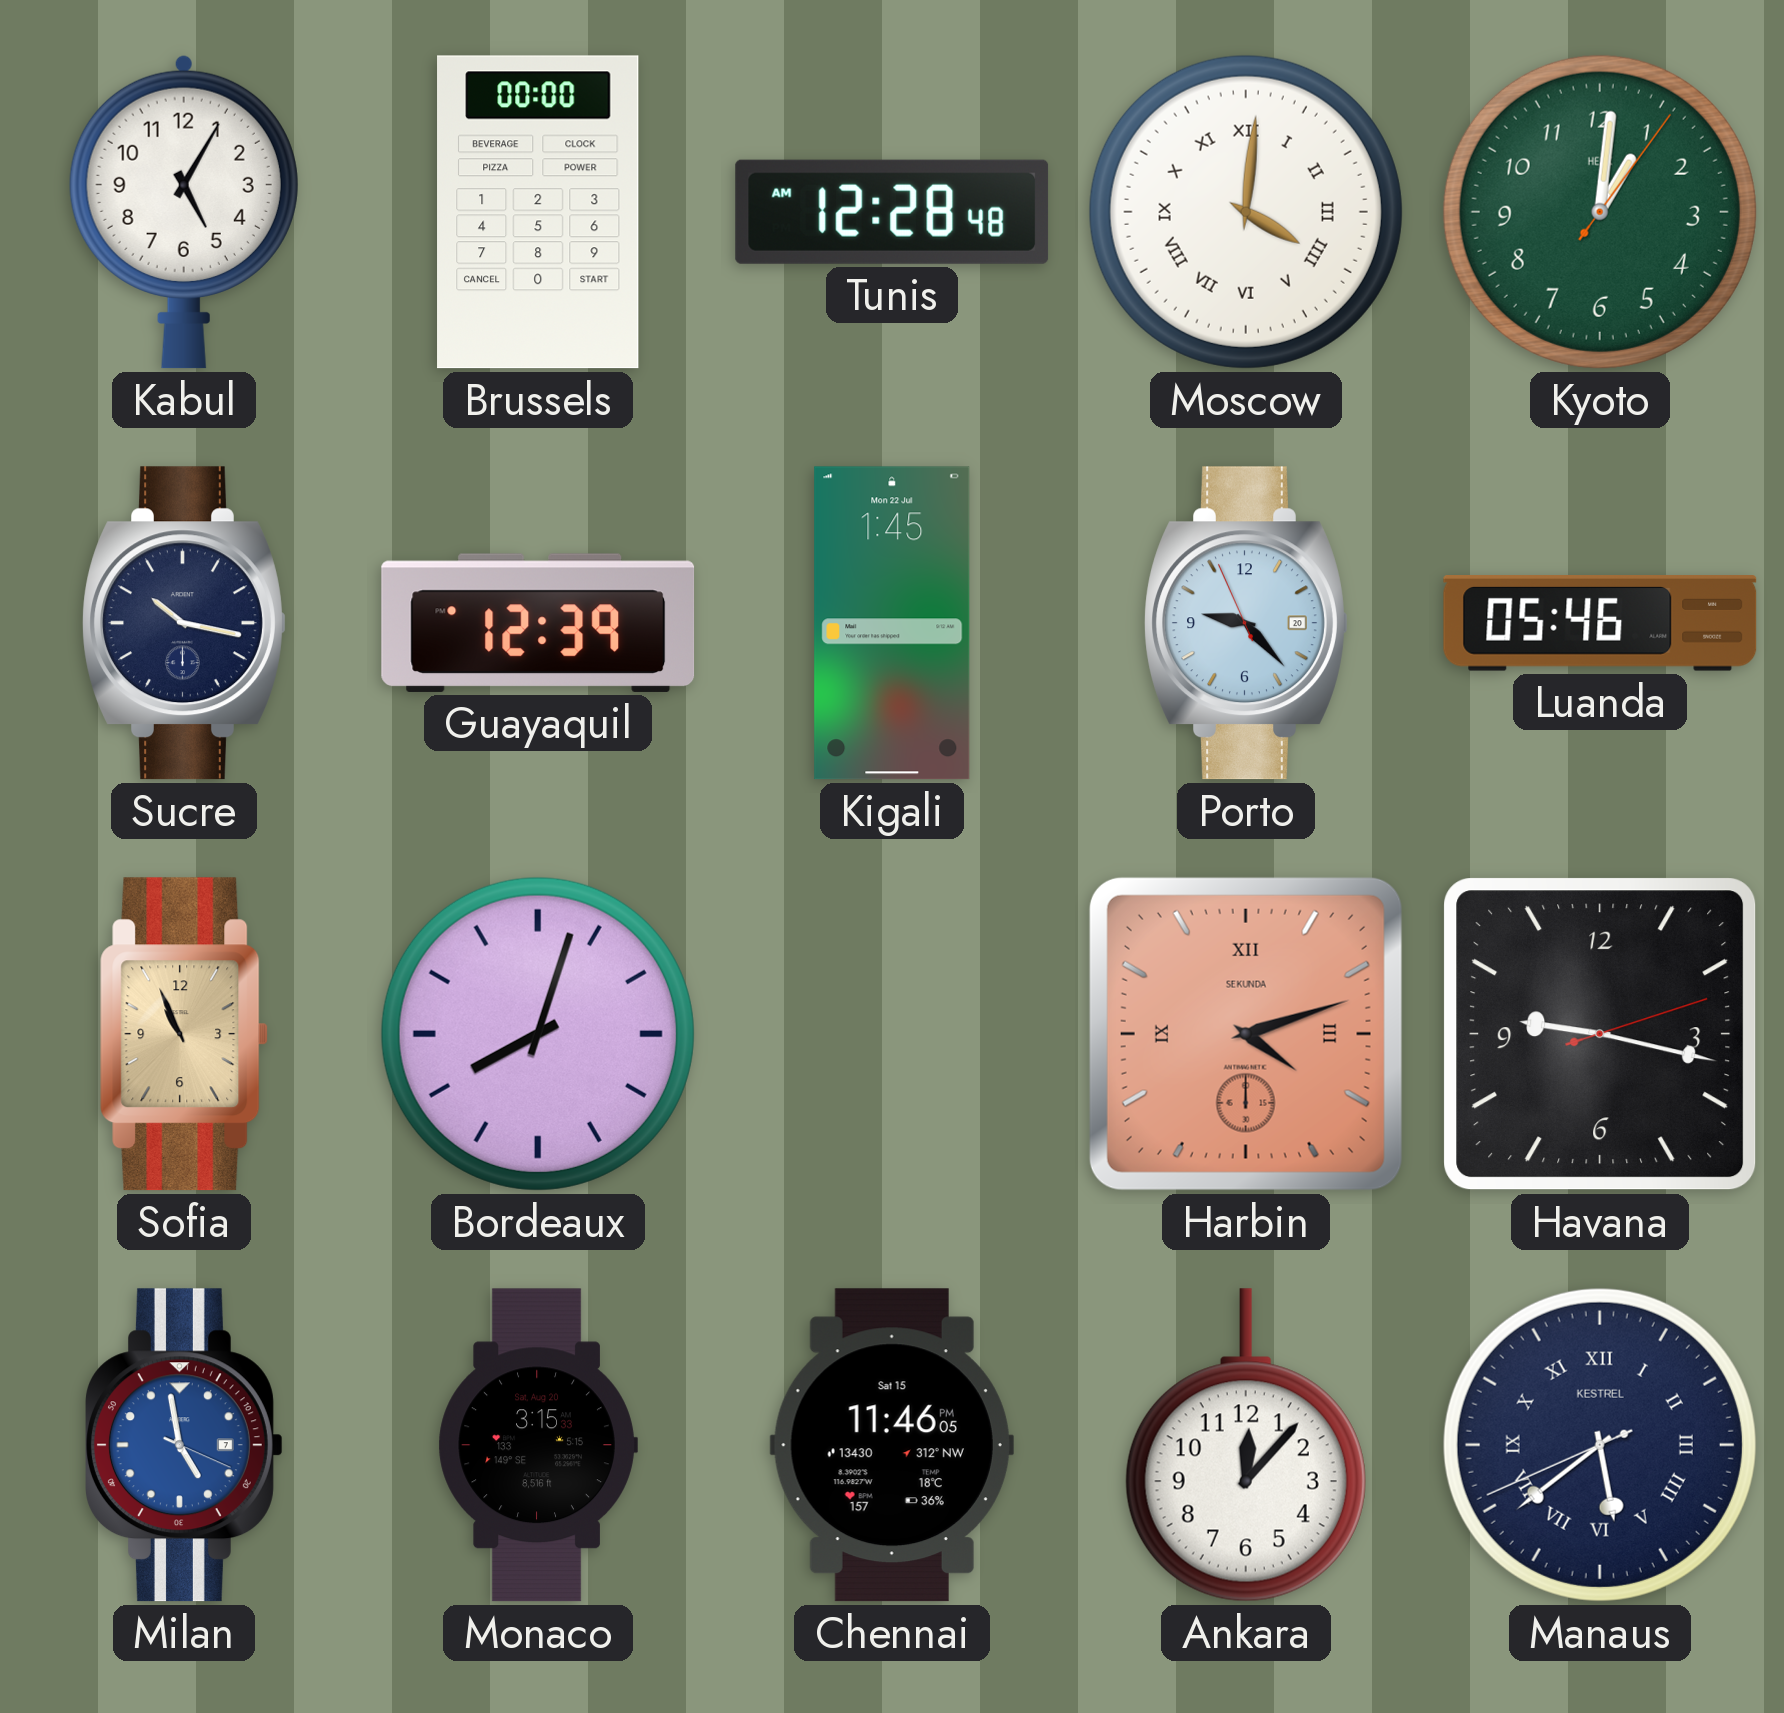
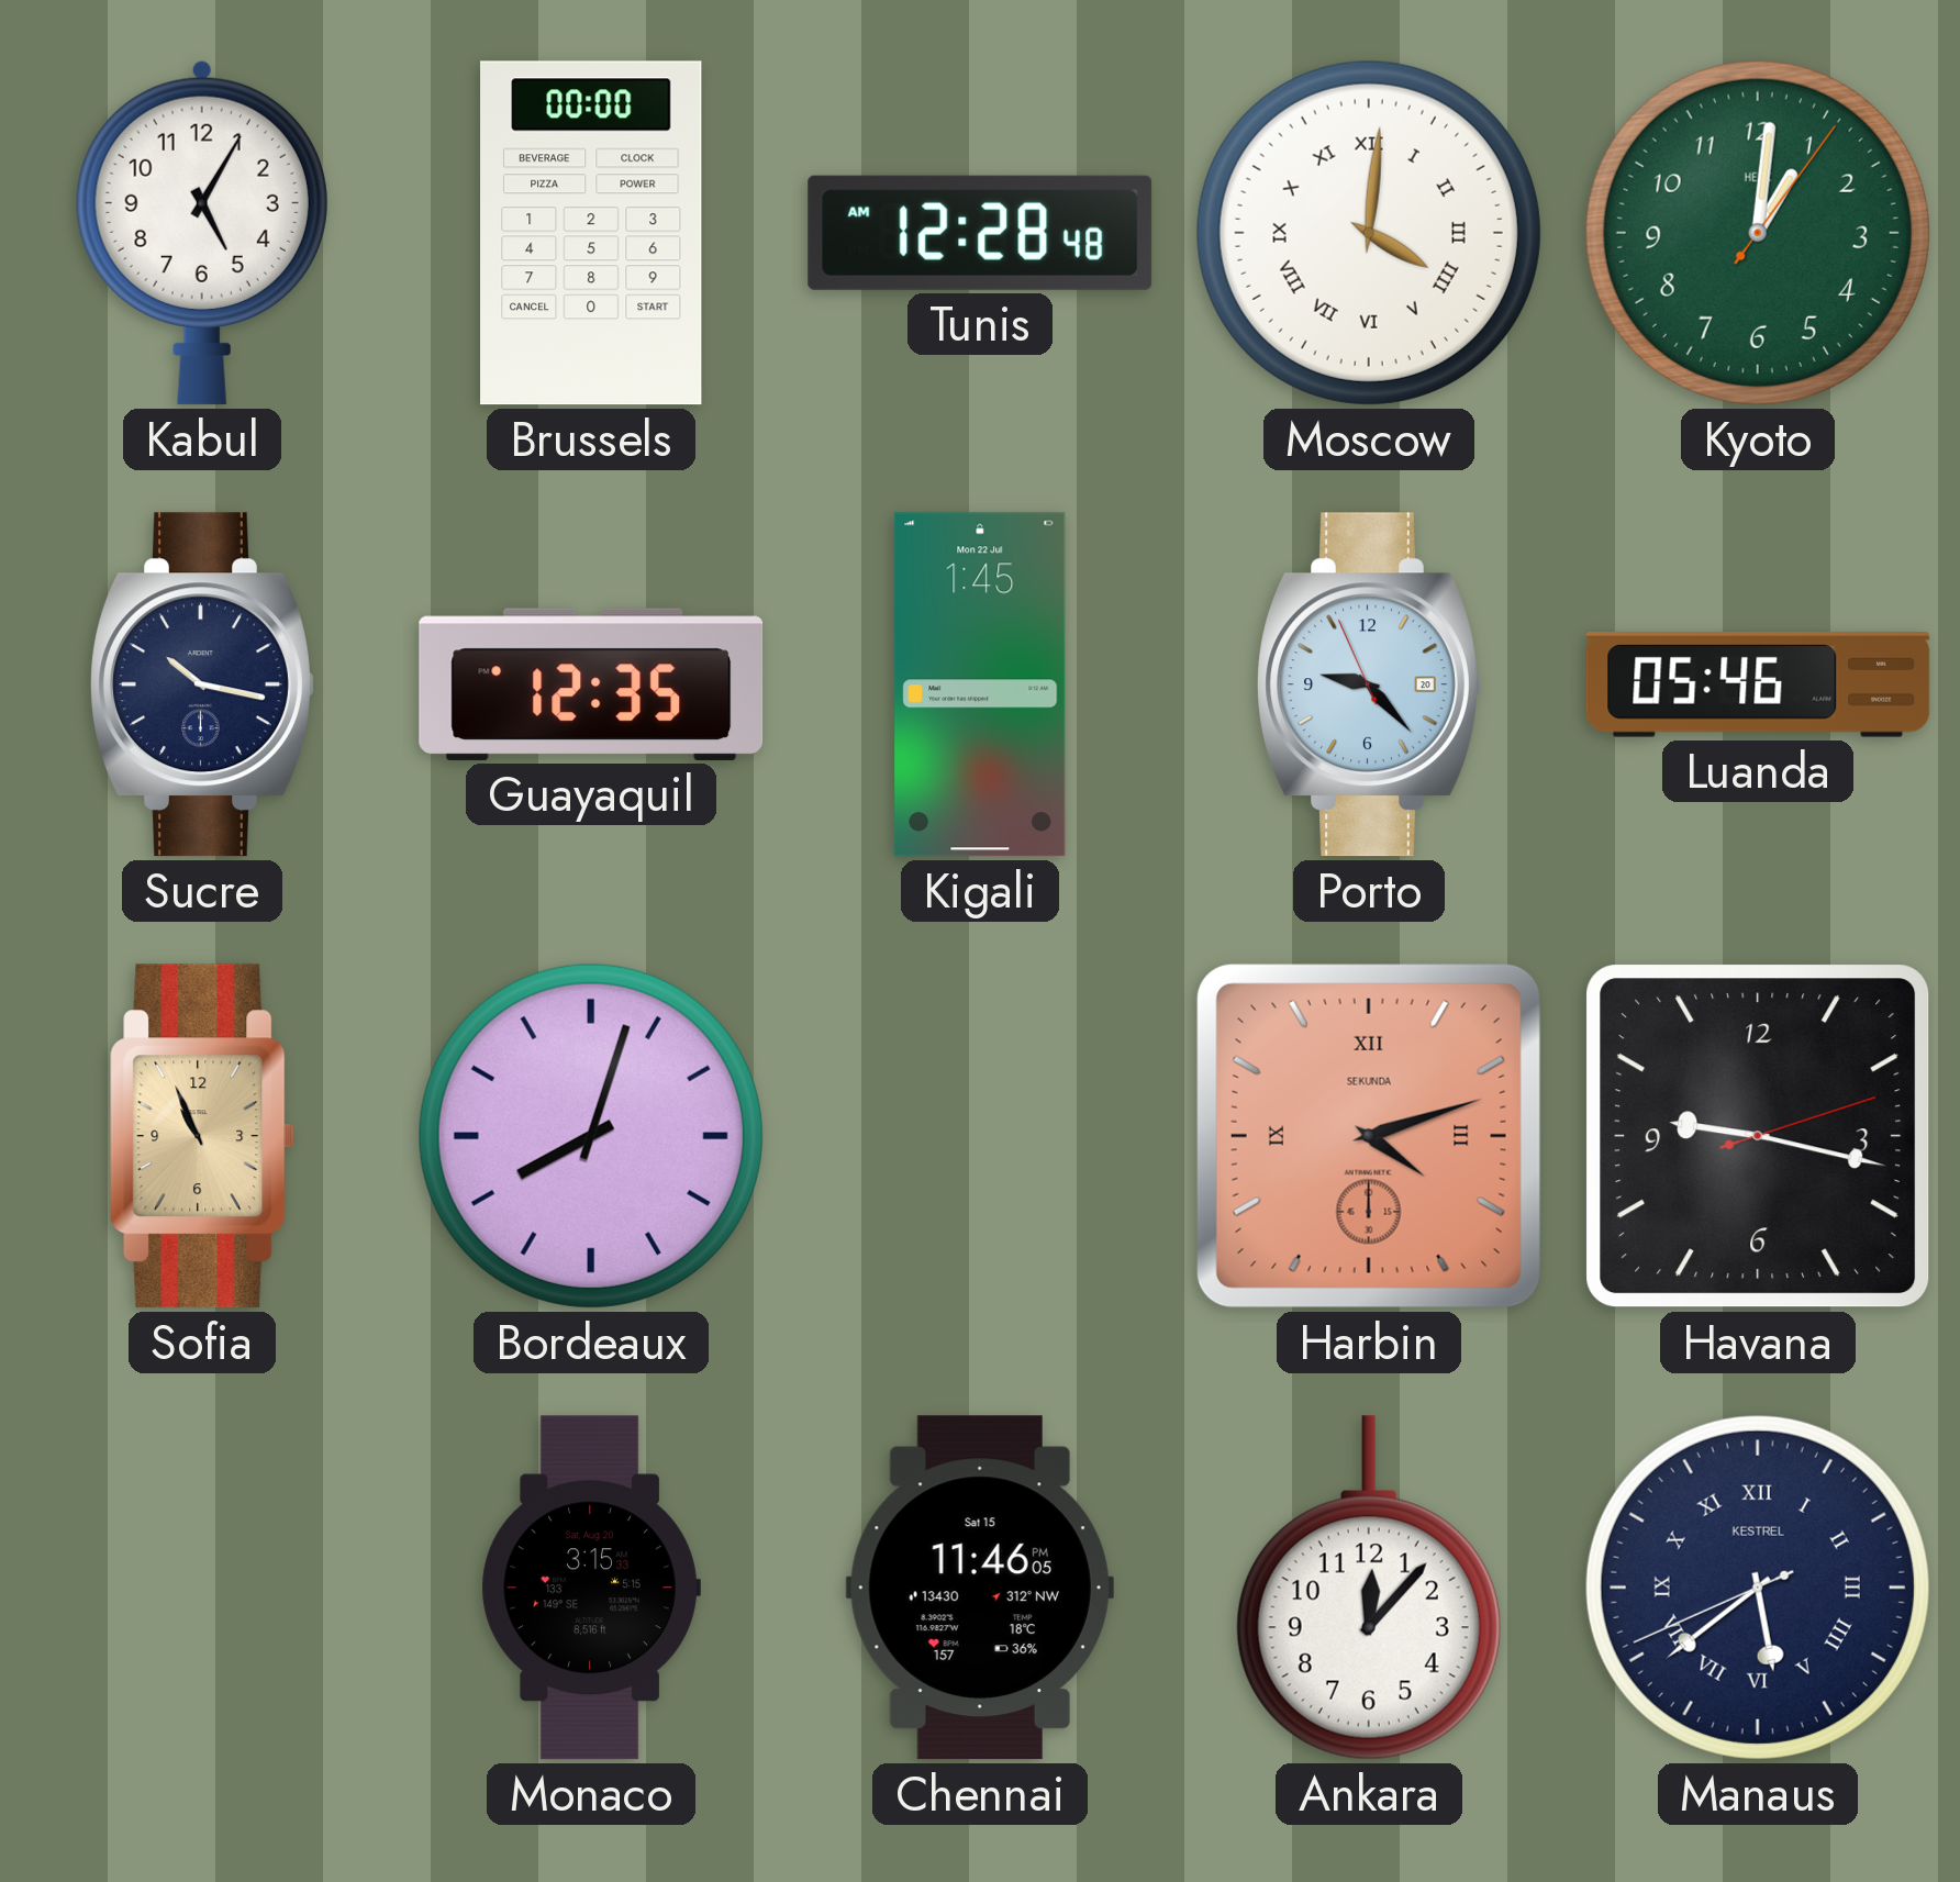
Guayaquil: 12:39 -> 12:35 (591, 684)
Milan: 4:58 -> none (185, 1445)
